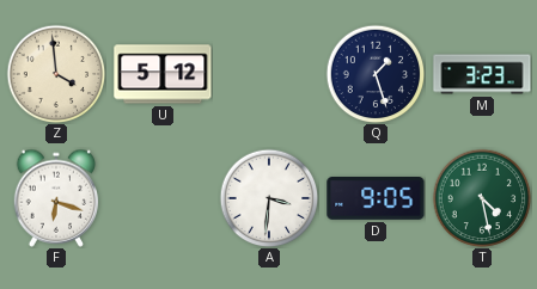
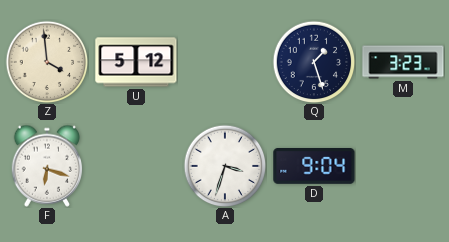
A: 3:31 -> 3:33 (225, 166)
D: 9:05 -> 9:04 (314, 167)
T: 4:28 -> none (482, 198)
